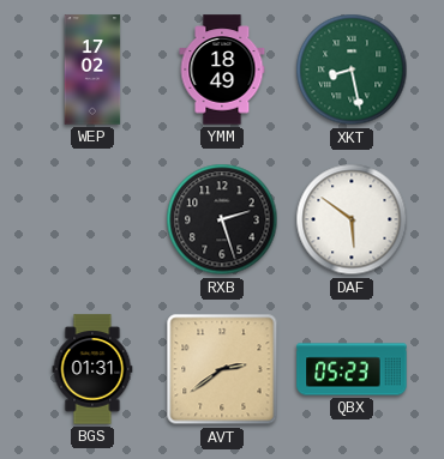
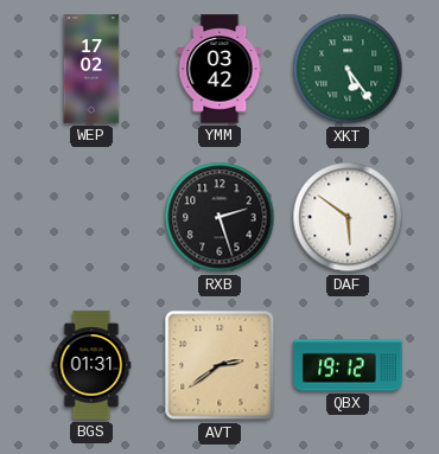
YMM: 18:49 -> 03:42 (220, 69)
XKT: 8:28 -> 5:24 (348, 69)
QBX: 05:23 -> 19:12 (348, 365)
